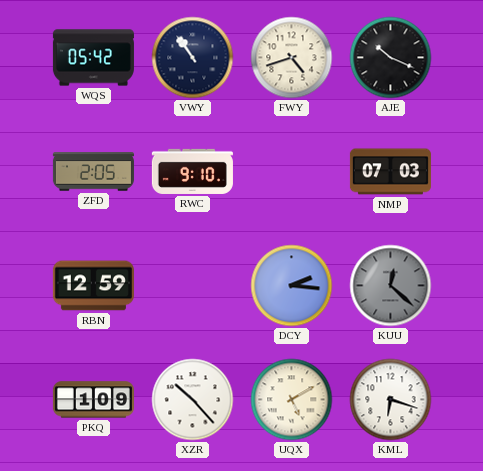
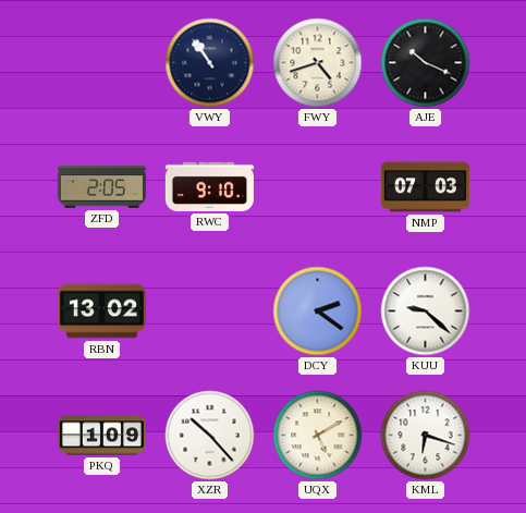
WQS: 05:42 -> none (93, 58)
RBN: 12:59 -> 13:02 (101, 312)
DCY: 2:16 -> 2:21 (318, 312)
KUU: 12:22 -> 9:22 (426, 312)
KUU dial: grey -> white (426, 312)
